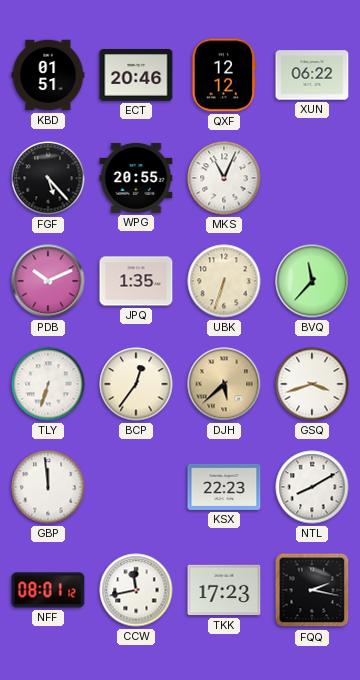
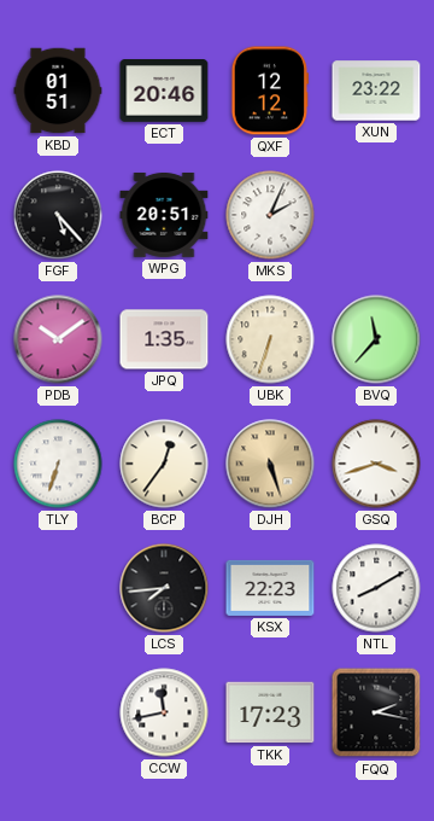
XUN: 06:22 -> 23:22 (376, 91)
WPG: 20:55 -> 20:51 (164, 215)
MKS: 11:04 -> 2:04 (270, 215)
PDB: 10:11 -> 10:09 (58, 339)
DJH: 5:38 -> 5:27 (270, 464)
GBP: 11:59 -> none (48, 487)
LCS: none -> 7:44 (164, 588)
NFF: 08:01 -> none (48, 590)
